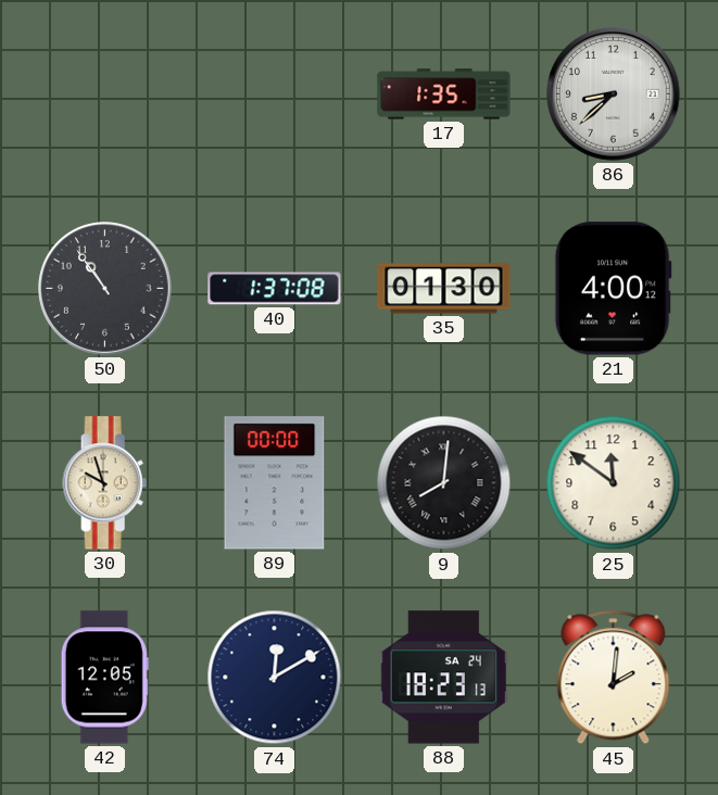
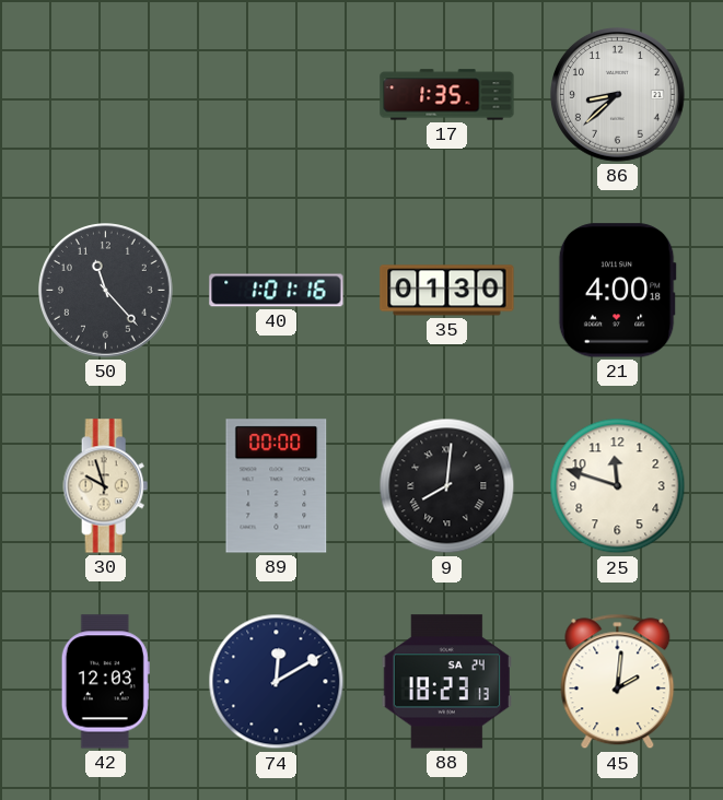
50: 10:54 -> 11:23 (106, 291)
40: 1:37 -> 1:01 (277, 291)
21: 4:00:12 -> 4:00:18 (617, 291)
25: 11:51 -> 11:48 (618, 486)
42: 12:05 -> 12:03 (105, 682)
